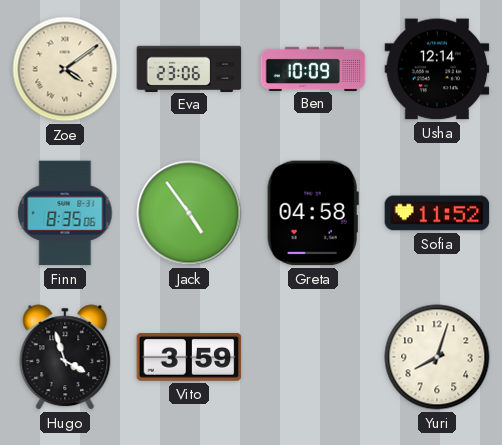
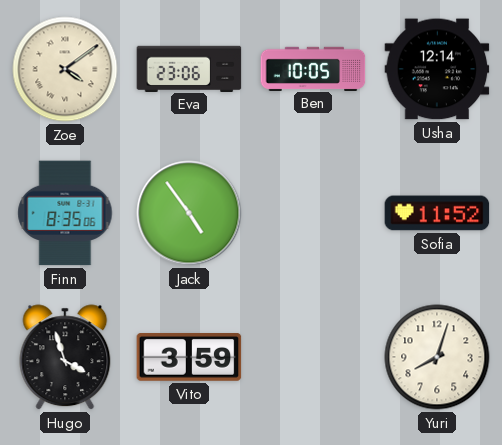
Ben: 10:09 -> 10:05 (313, 68)
Greta: 04:58 -> none (313, 213)
